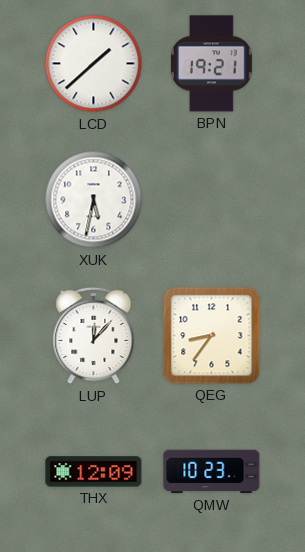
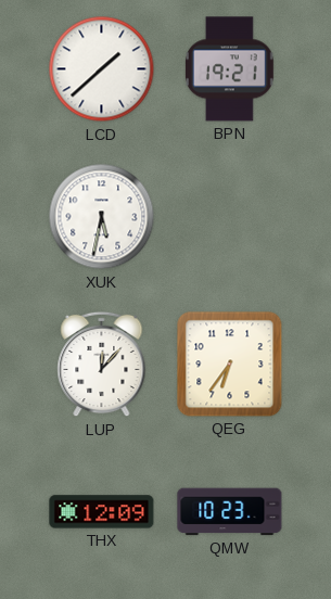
QEG: 8:36 -> 6:36 (230, 365)
